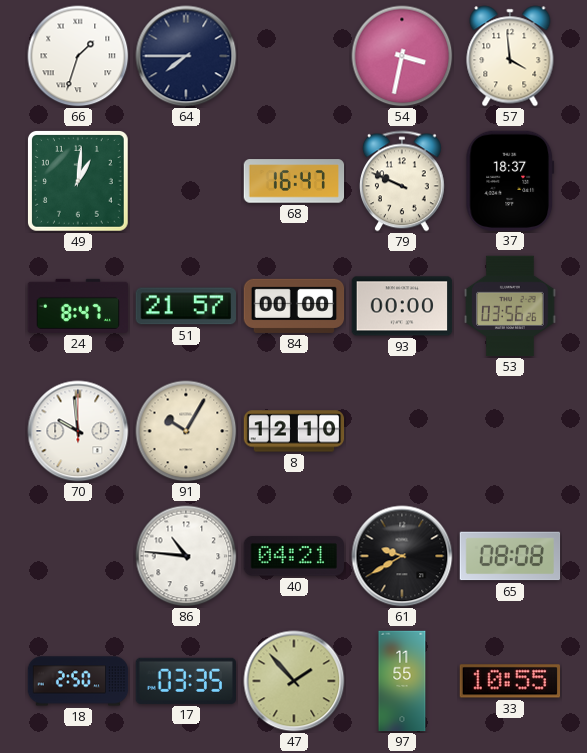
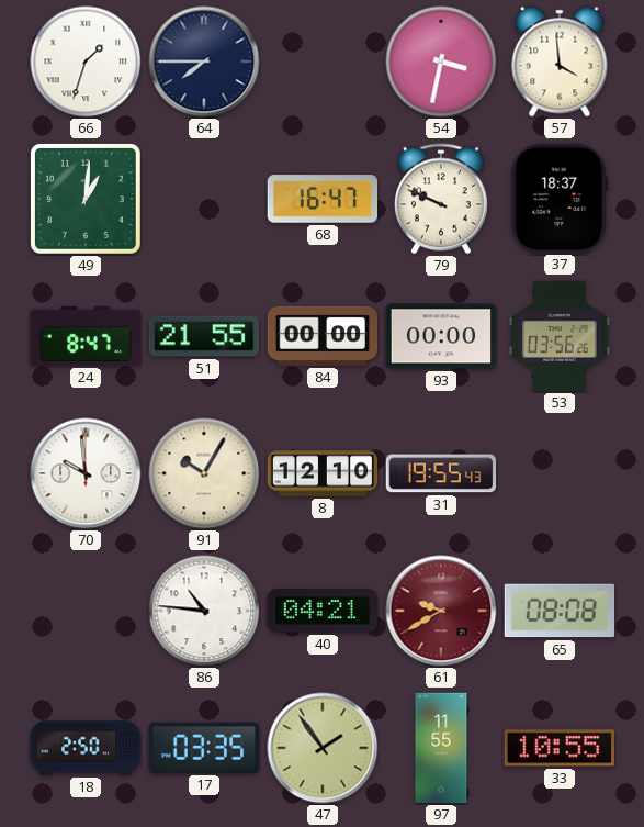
51: 21:57 -> 21:55 (203, 336)
31: none -> 19:55 (441, 473)
61 dial: black -> burgundy (441, 611)
47: 1:53 -> 1:54 (323, 748)
